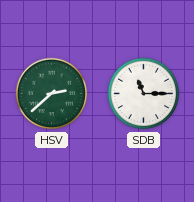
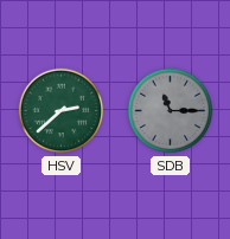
SDB dial: white -> grey (171, 111)
